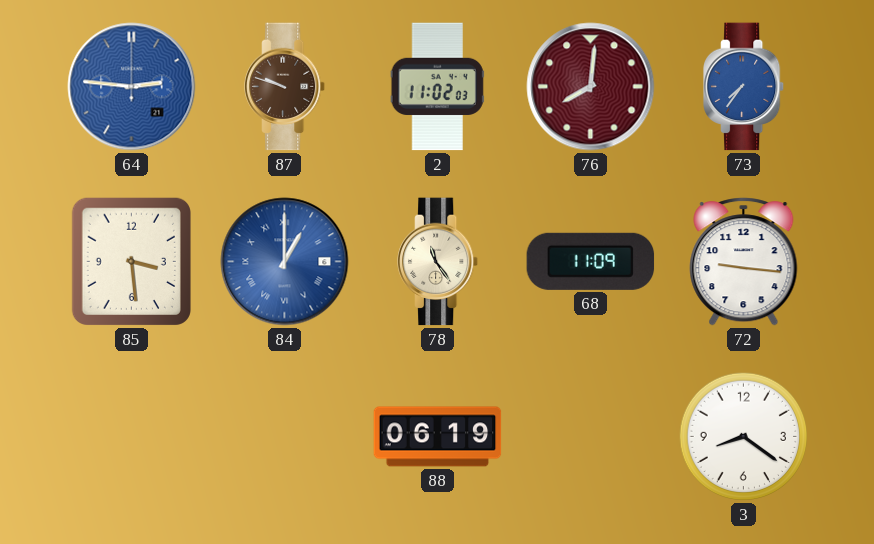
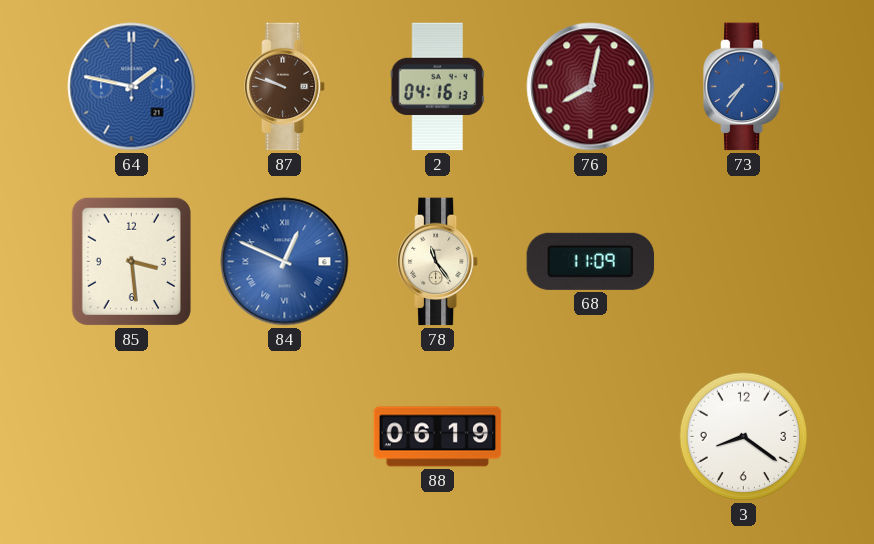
64: 2:46 -> 1:47 (132, 87)
2: 11:02 -> 04:16 (437, 87)
76: 8:01 -> 8:02 (591, 87)
84: 1:00 -> 12:49 (285, 262)
72: 9:16 -> none (744, 262)
